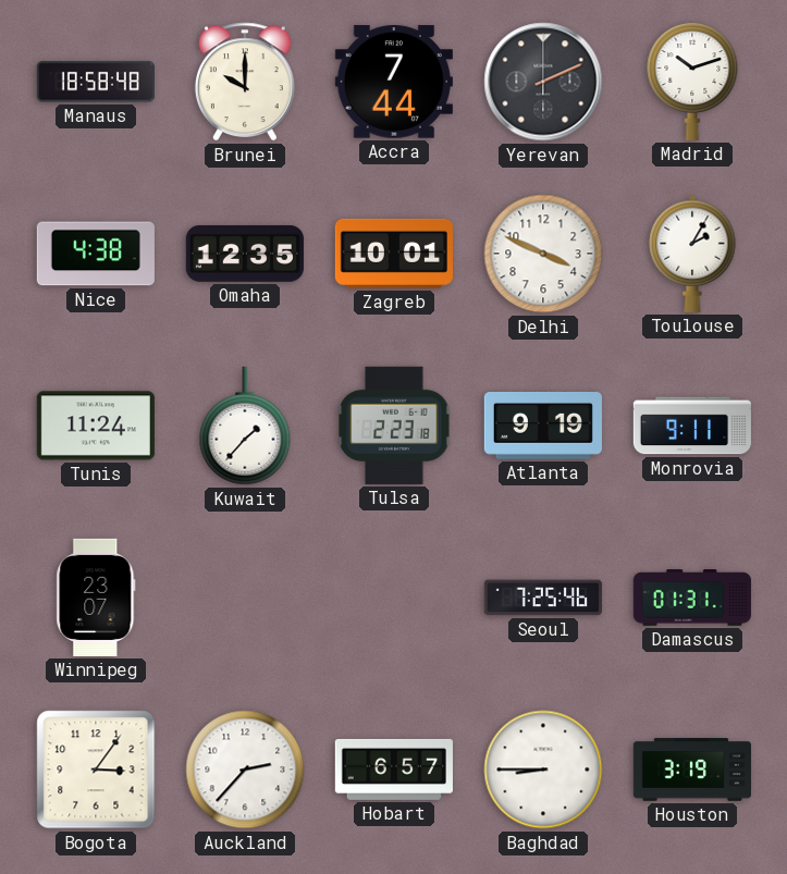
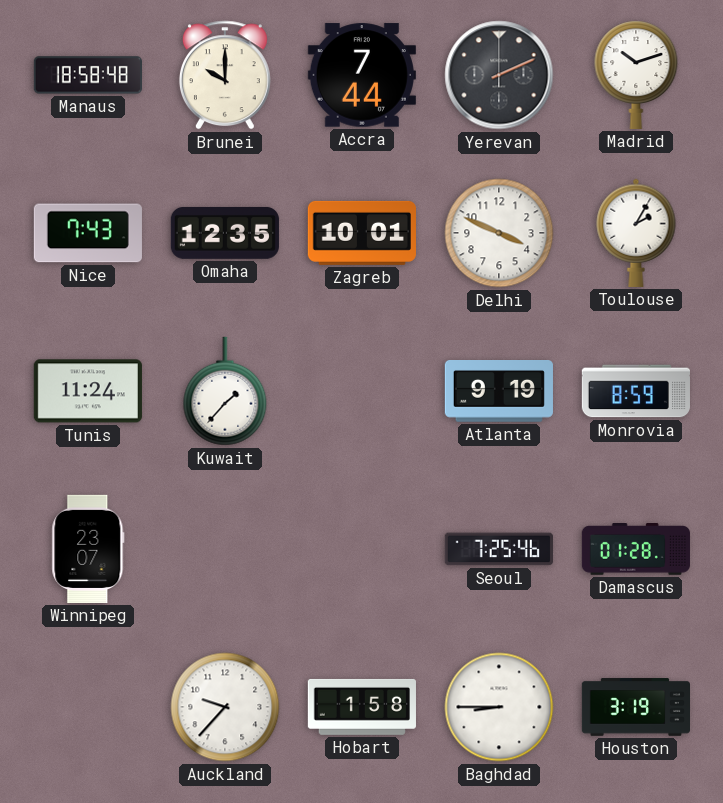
Nice: 4:38 -> 7:43 (88, 233)
Tulsa: 2:23 -> none (394, 426)
Monrovia: 9:11 -> 8:59 (636, 391)
Damascus: 01:31 -> 01:28 (636, 550)
Bogota: 3:06 -> none (96, 770)
Auckland: 2:37 -> 9:37 (225, 707)
Hobart: 6:57 -> 1:58 (362, 707)
